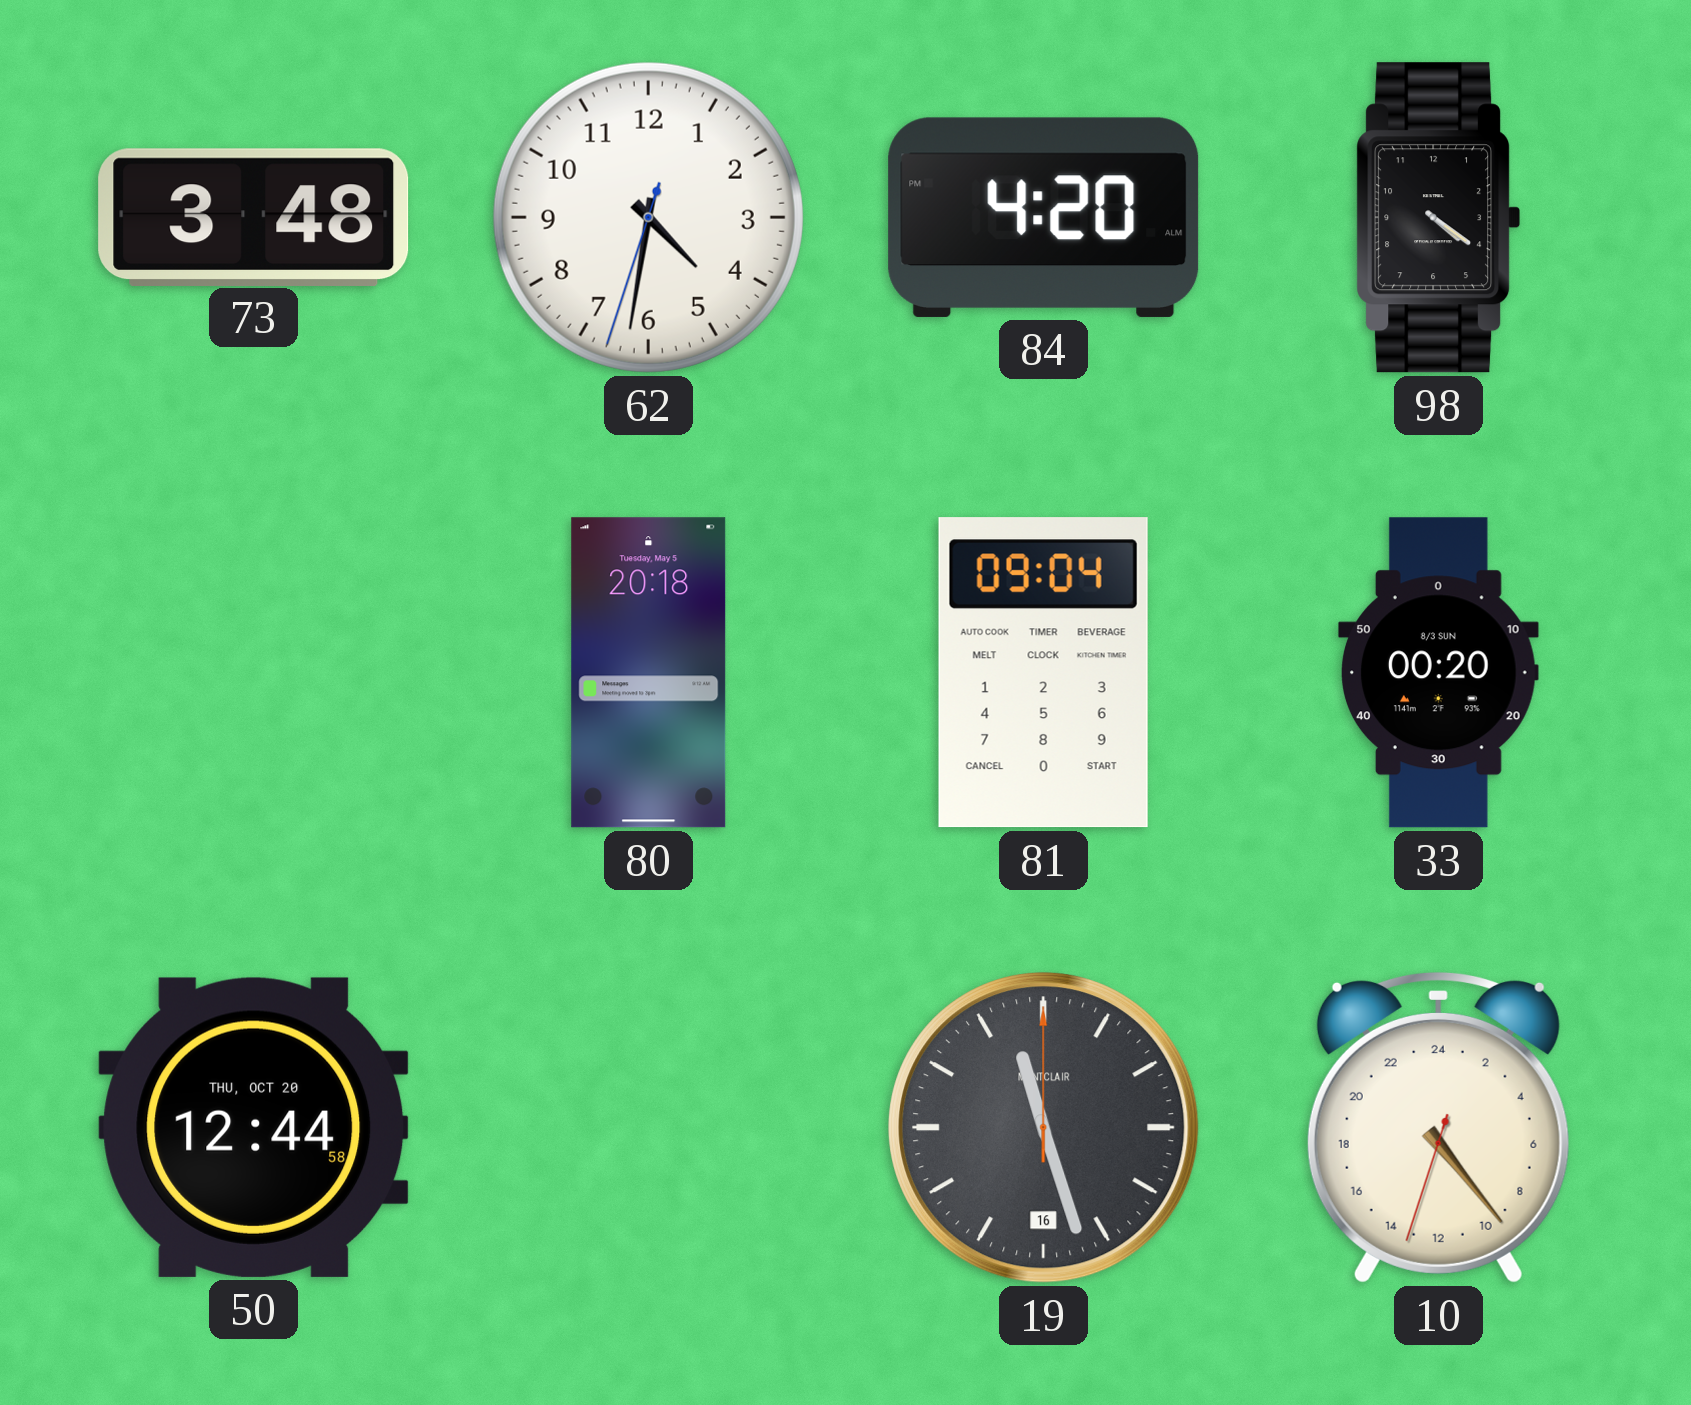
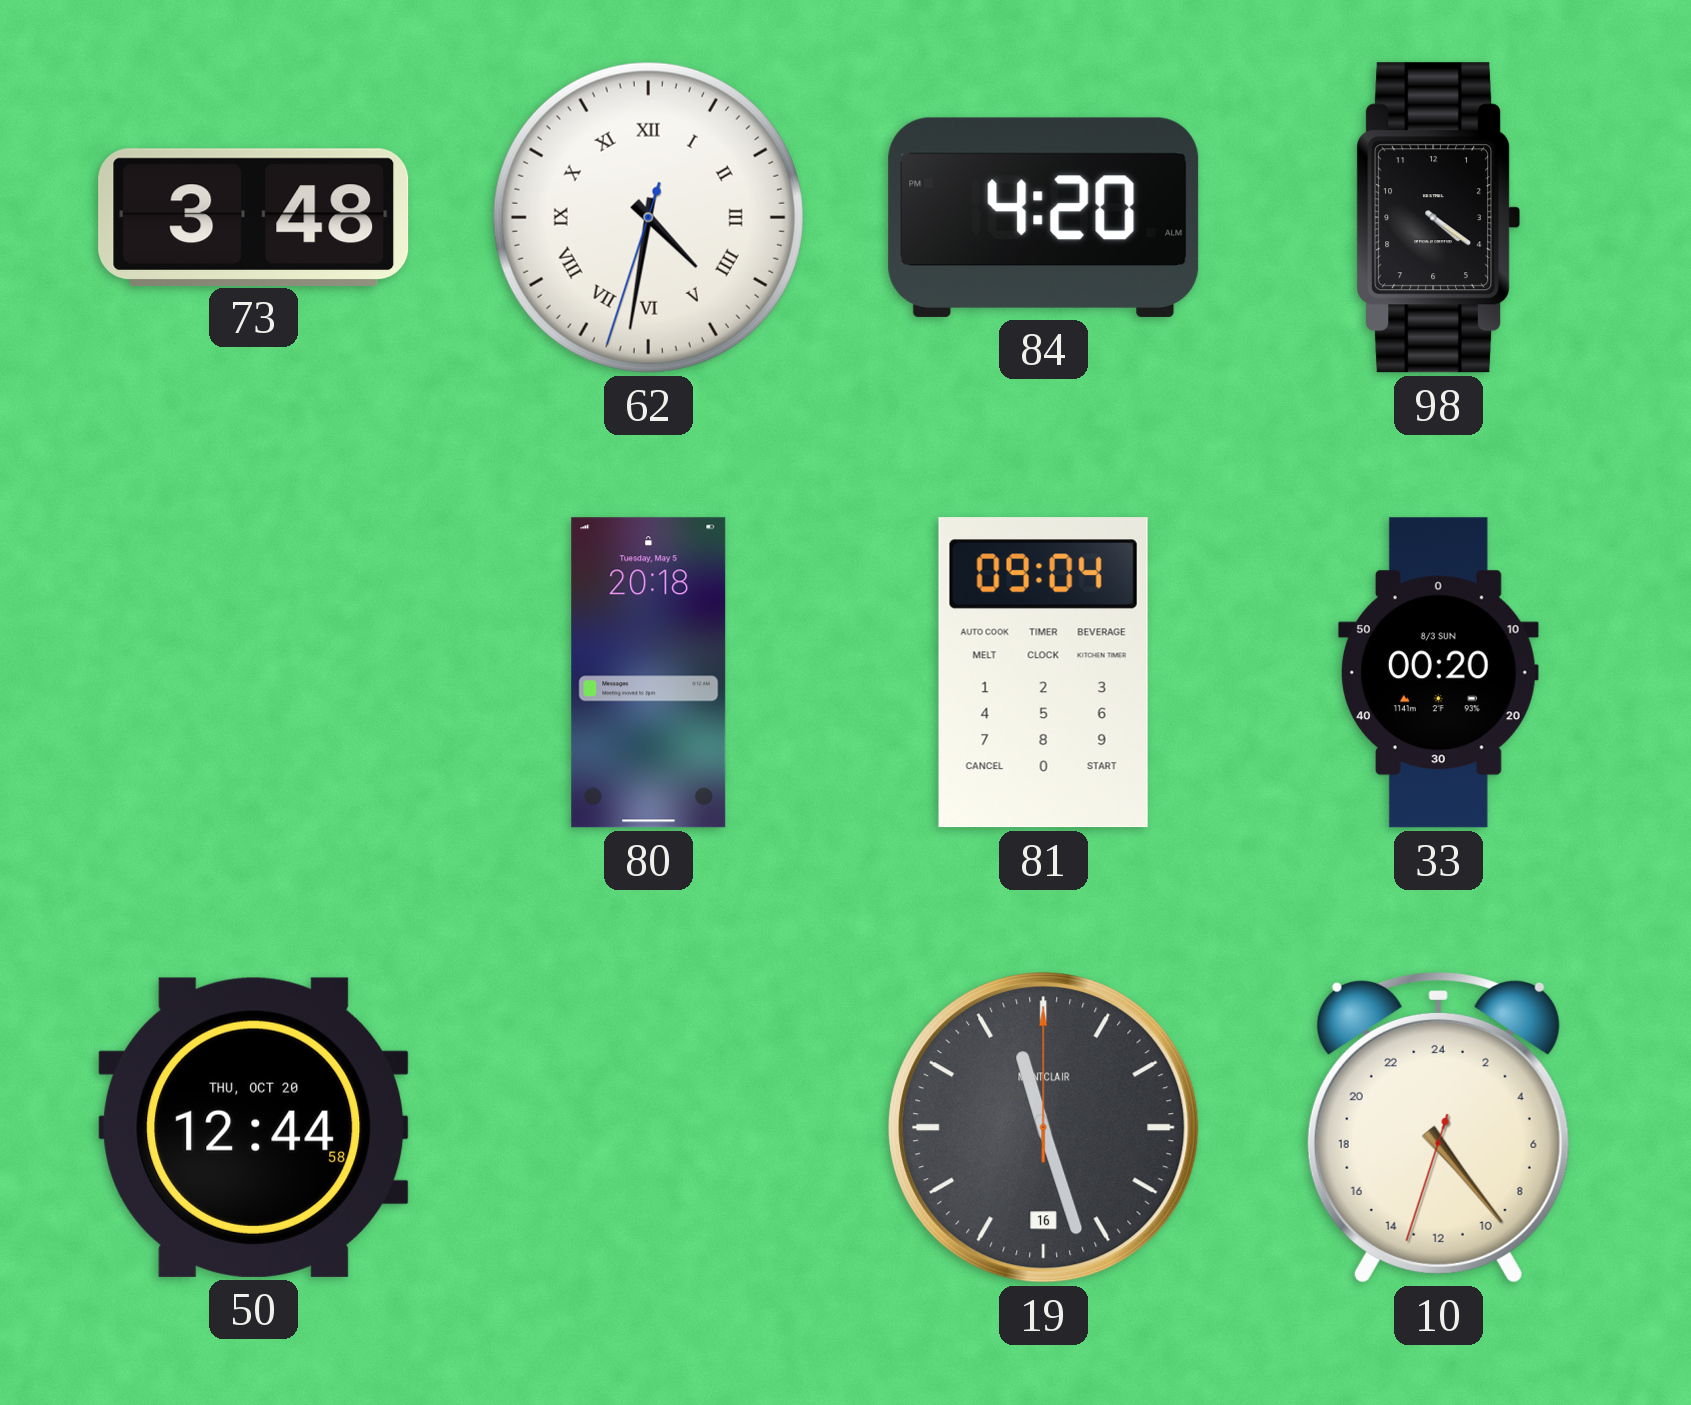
62 numerals: Arabic -> Roman (648, 217)
